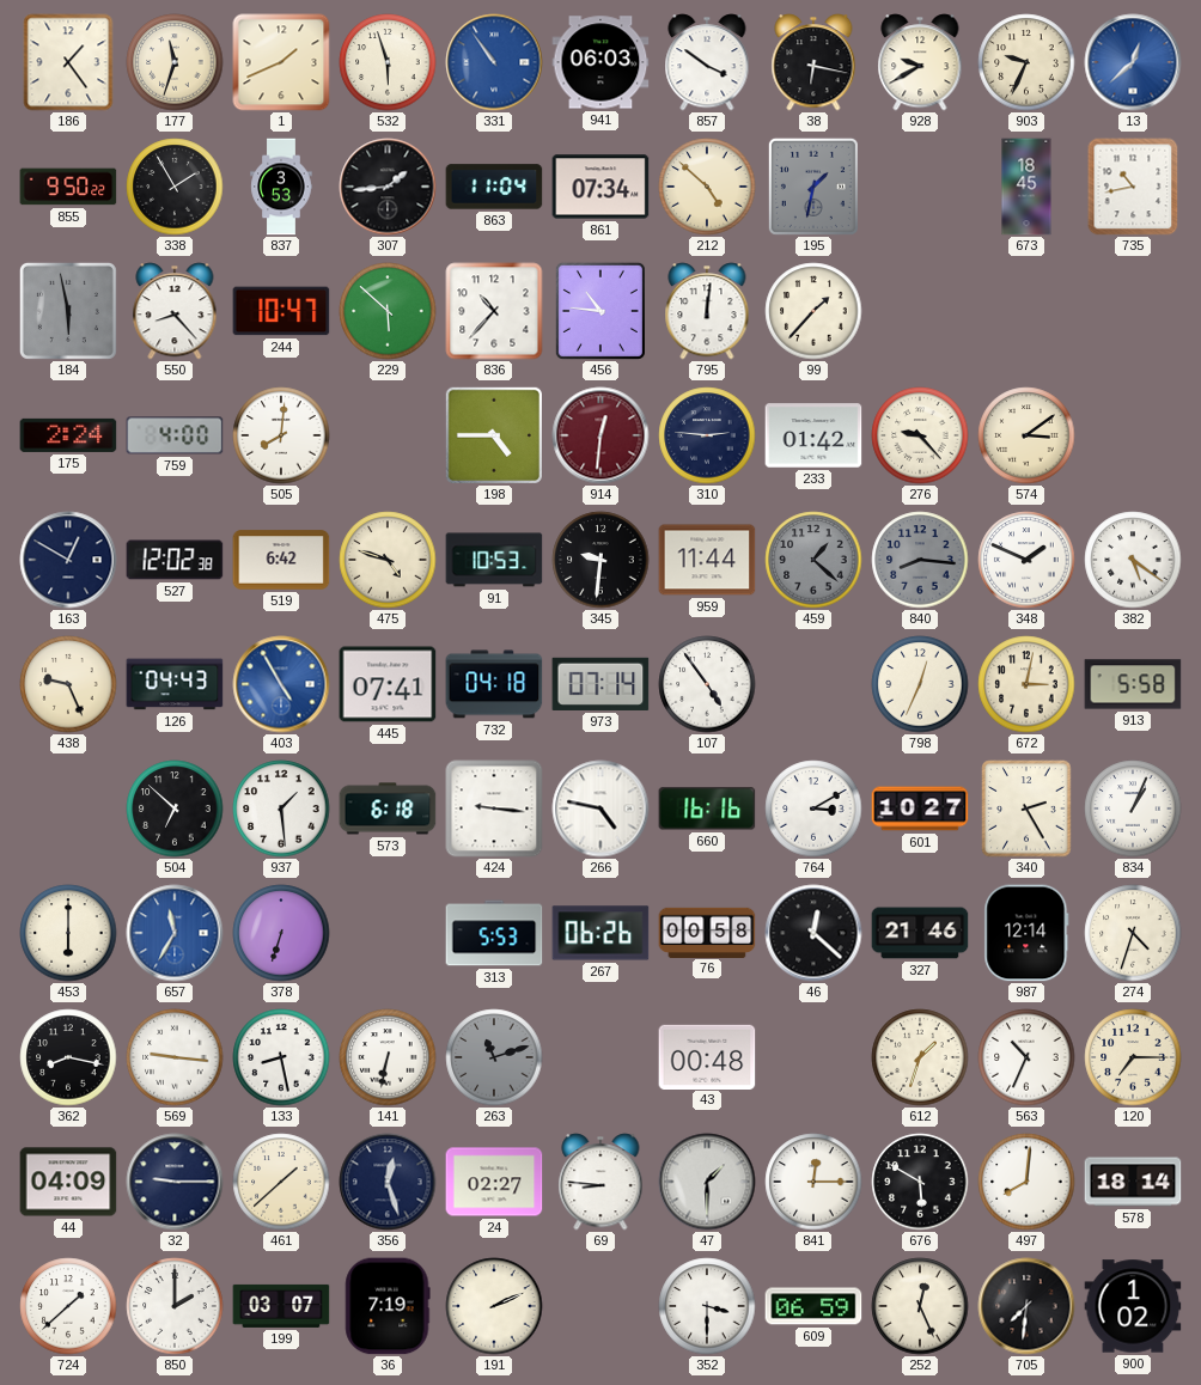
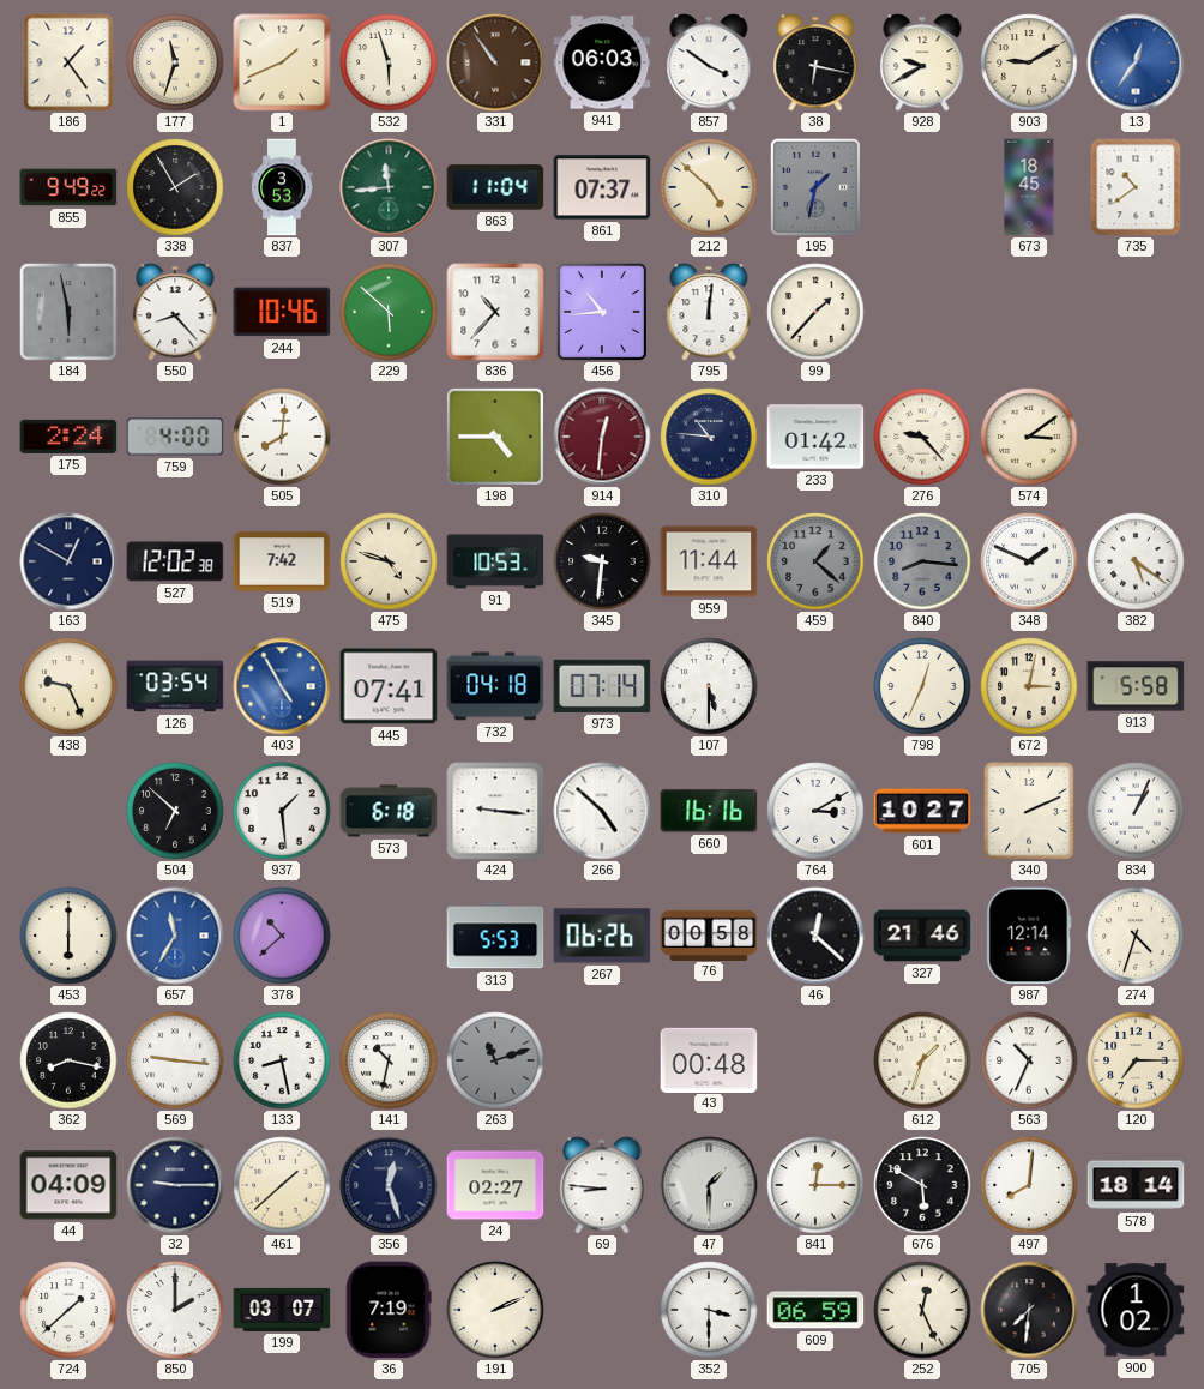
331 dial: blue -> brown (495, 62)
903: 9:34 -> 9:10 (1029, 62)
13: 12:38 -> 12:36 (1136, 62)
855: 9:50 -> 9:49 (68, 187)
307: 1:44 -> 11:44 (389, 187)
307 dial: black -> green (389, 187)
861: 07:34 -> 07:37 (602, 187)
735: 10:43 -> 10:39 (1136, 187)
244: 10:47 -> 10:46 (282, 312)
456: 10:46 -> 10:44 (602, 312)
310: 2:46 -> 10:46 (709, 437)
519: 6:42 -> 7:42 (282, 561)
126: 04:43 -> 03:54 (175, 686)
107: 4:54 -> 5:30 (709, 686)
266: 4:47 -> 4:52 (602, 811)
340: 2:25 -> 2:11 (1029, 811)
378: 6:33 -> 10:38 (282, 936)
141: 6:32 -> 10:32 (389, 1060)
